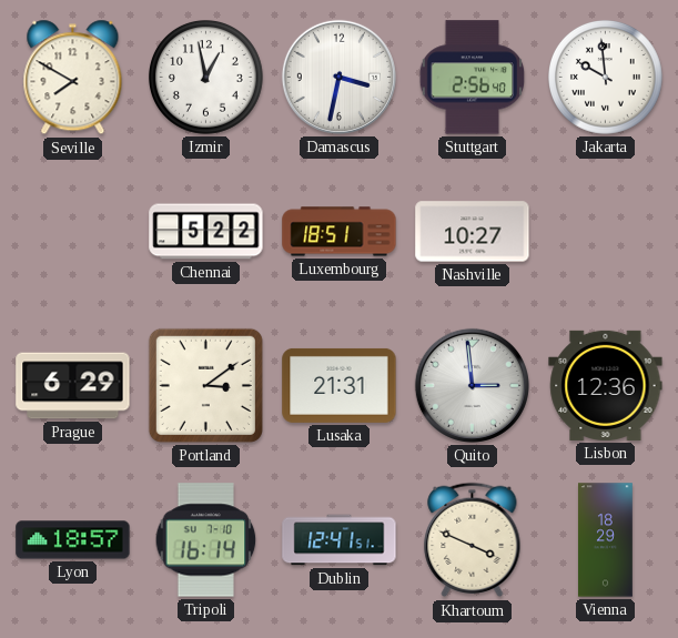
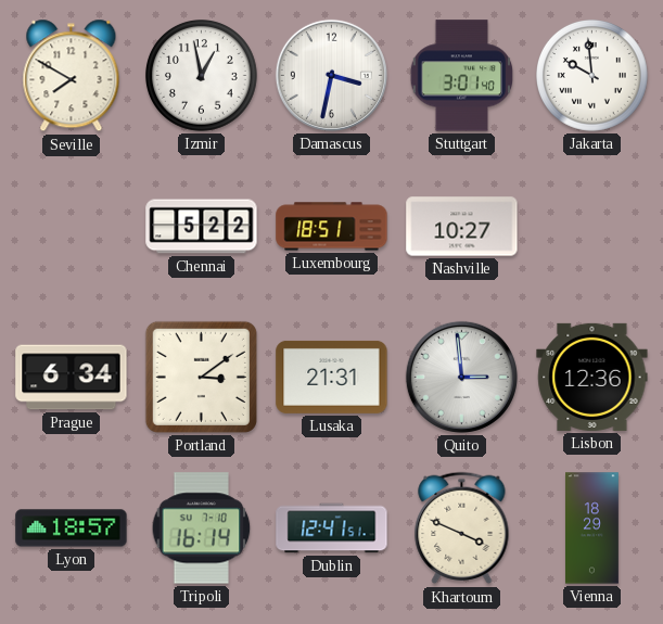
Stuttgart: 2:56 -> 3:01 (462, 76)
Prague: 6:29 -> 6:34 (72, 378)
